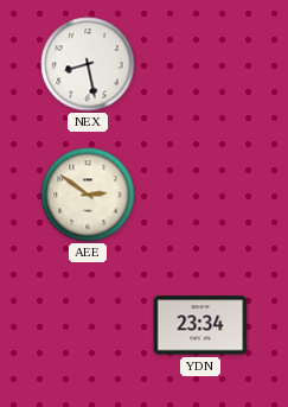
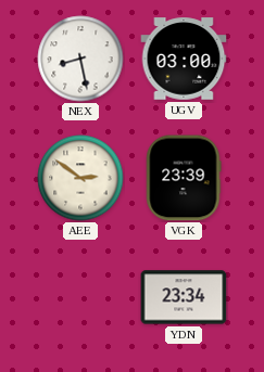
UGV: none -> 03:00 (184, 59)
VGK: none -> 23:39 (184, 178)
